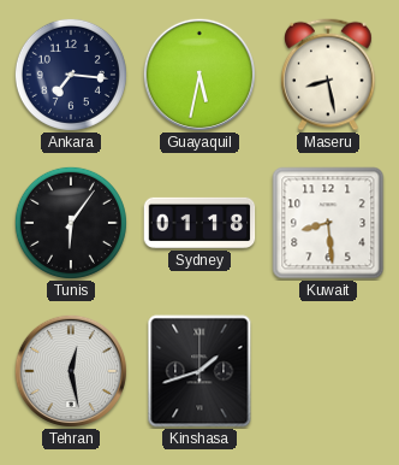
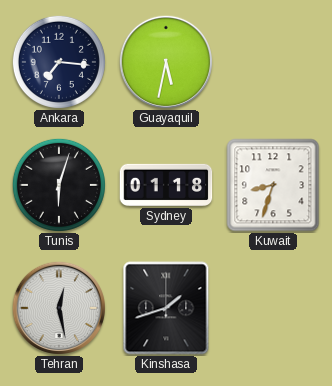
Maseru: 8:28 -> none (329, 75)
Tunis: 6:06 -> 6:03 (59, 185)
Kuwait: 8:29 -> 8:33 (273, 185)
